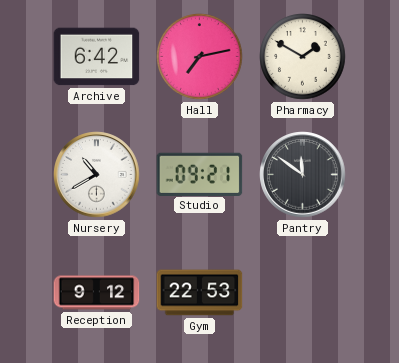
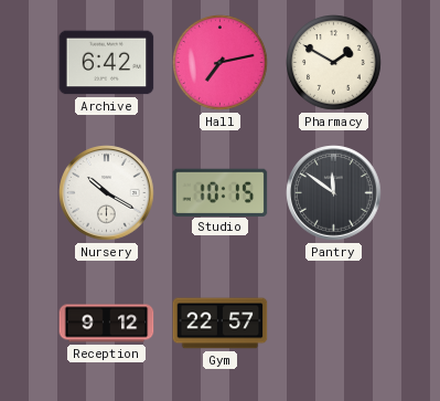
Nursery: 10:40 -> 10:20 (107, 193)
Studio: 09:21 -> 10:15 (221, 192)
Gym: 22:53 -> 22:57 (221, 324)
